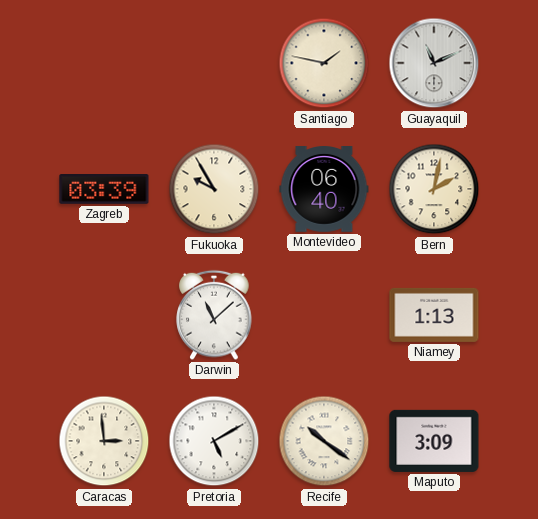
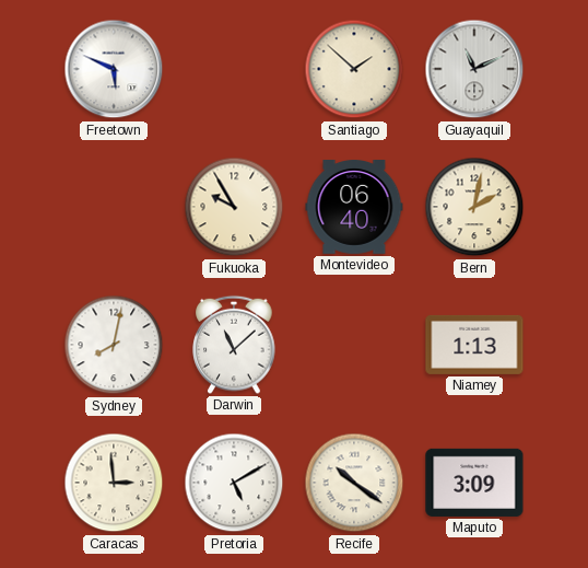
Freetown: none -> 5:49 (114, 69)
Santiago: 1:47 -> 1:52 (354, 69)
Zagreb: 03:39 -> none (104, 190)
Sydney: none -> 8:02 (114, 345)
